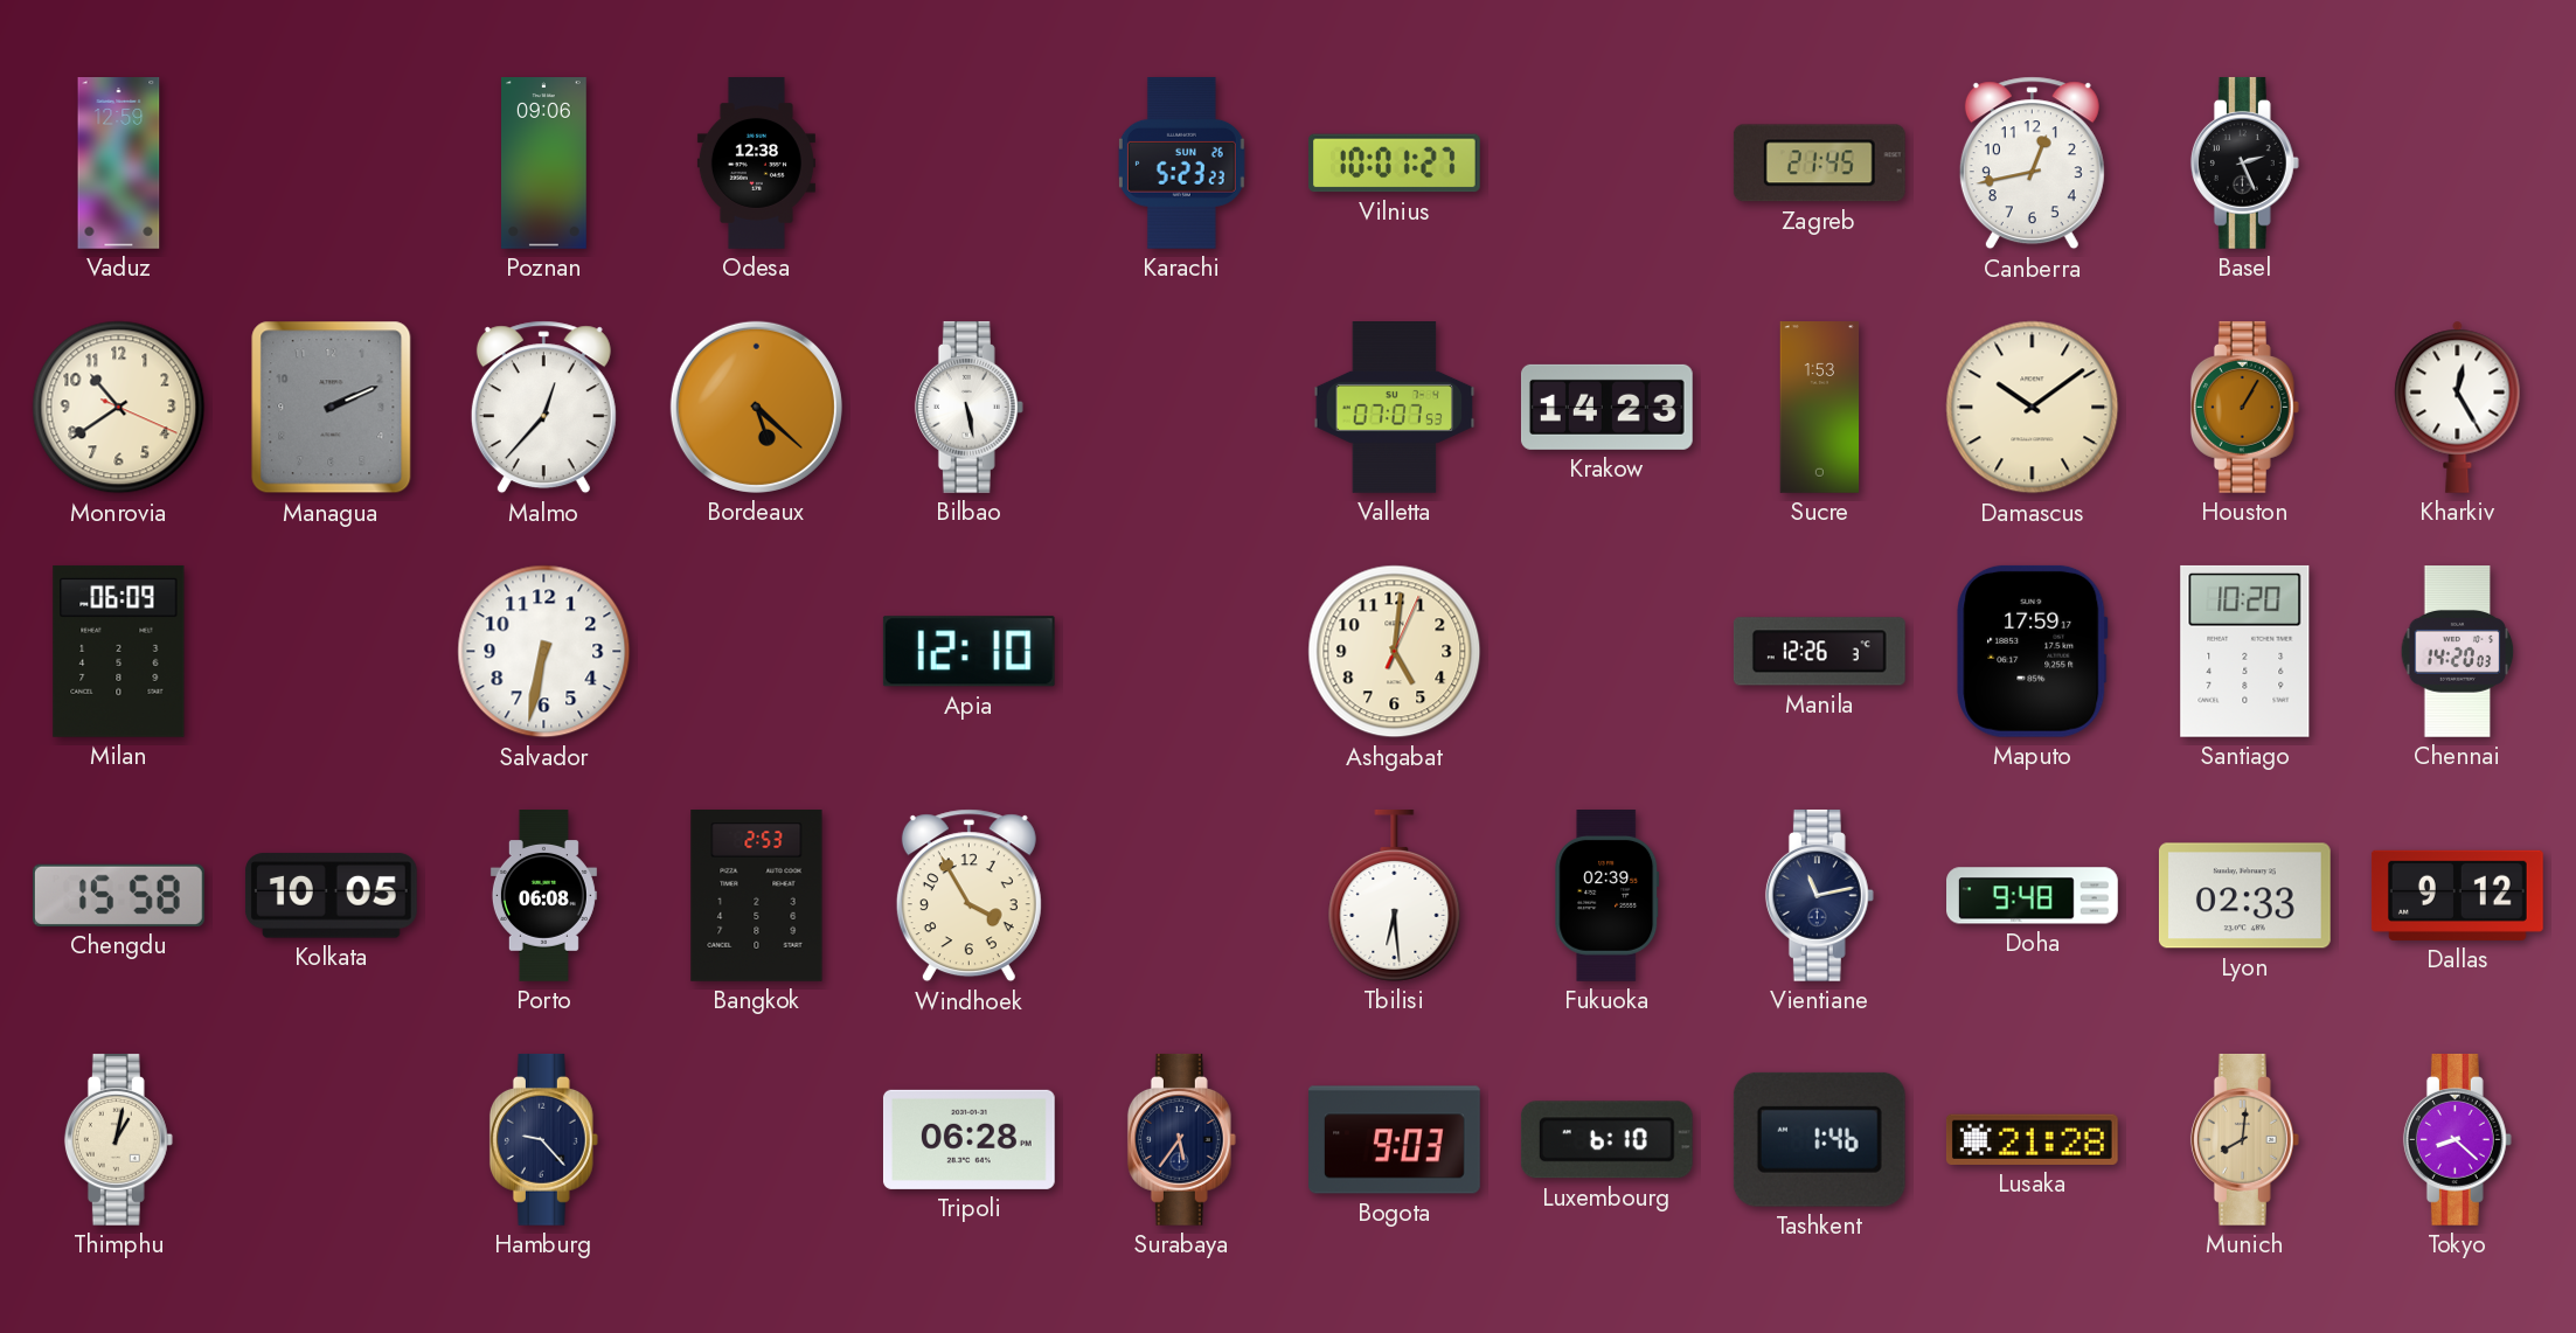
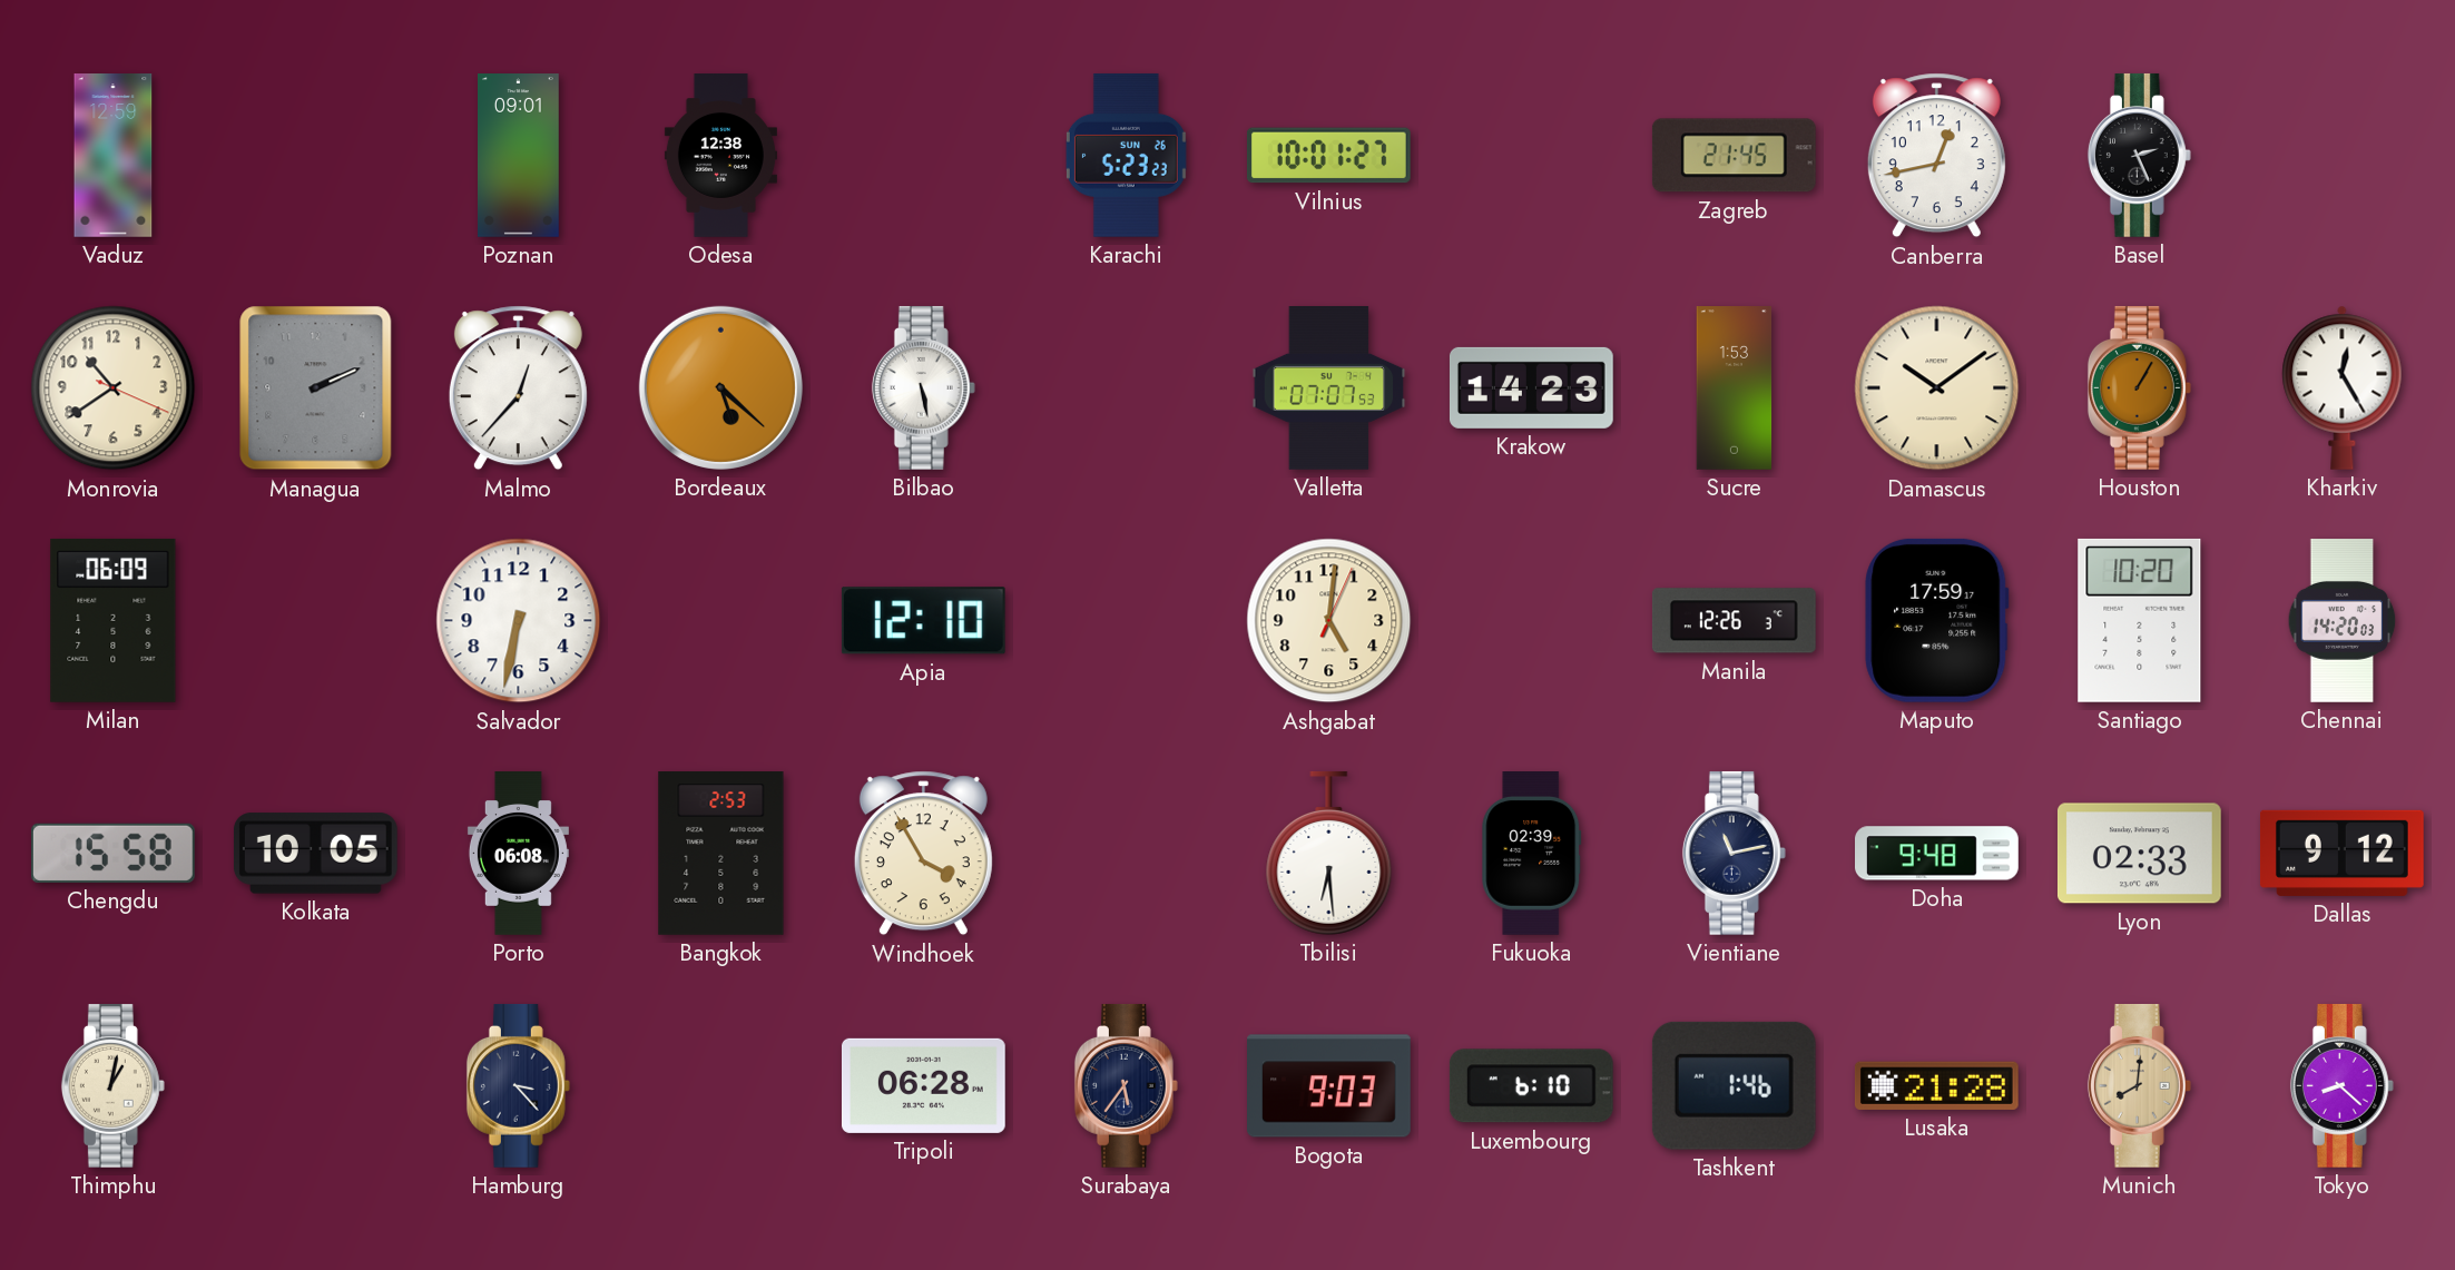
Poznan: 09:06 -> 09:01 (519, 156)
Hamburg: 9:23 -> 3:23 (518, 1086)
